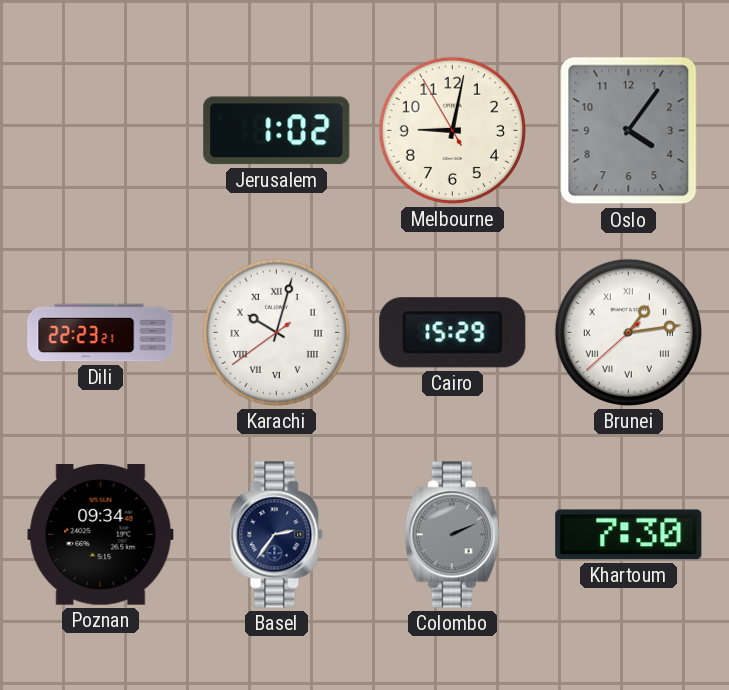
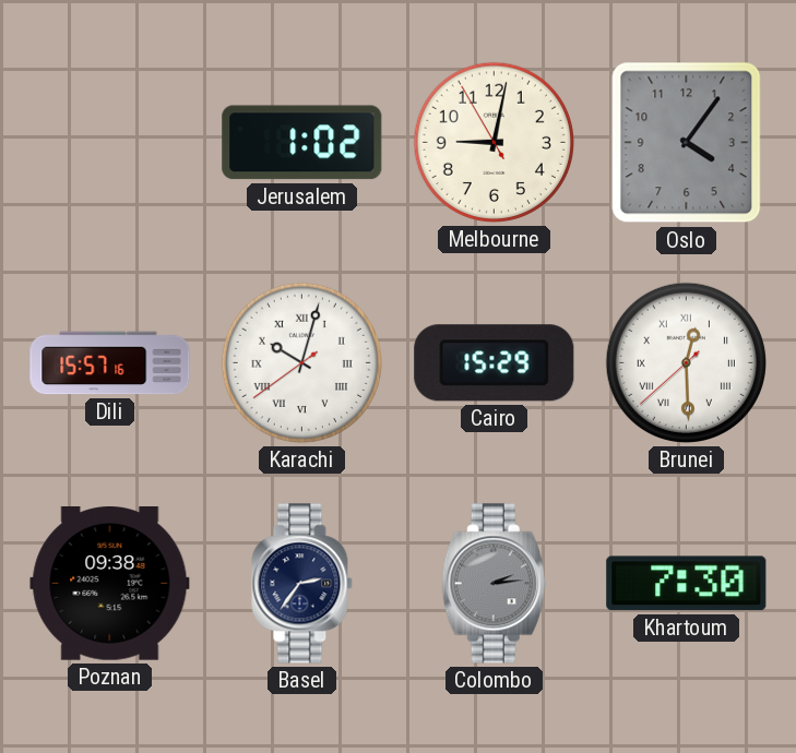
Dili: 22:23 -> 15:57 (110, 363)
Brunei: 1:13 -> 12:29 (686, 362)
Poznan: 09:34 -> 09:38 (110, 584)
Colombo: 2:11 -> 2:14 (494, 584)
